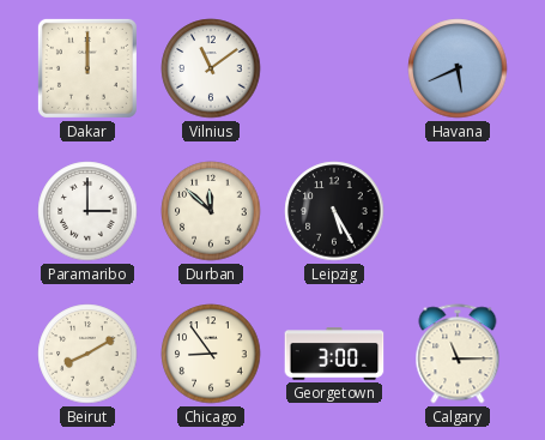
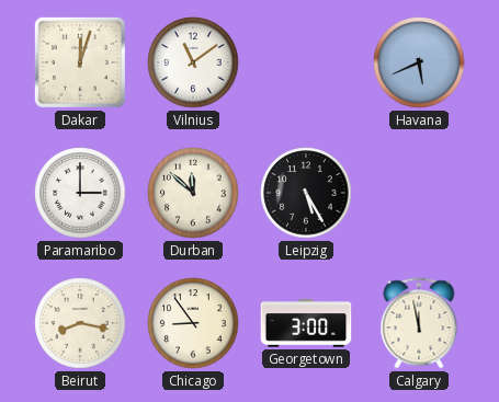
Dakar: 12:00 -> 12:03 (80, 62)
Beirut: 8:10 -> 8:17 (80, 323)
Calgary: 11:15 -> 11:58 (419, 323)
